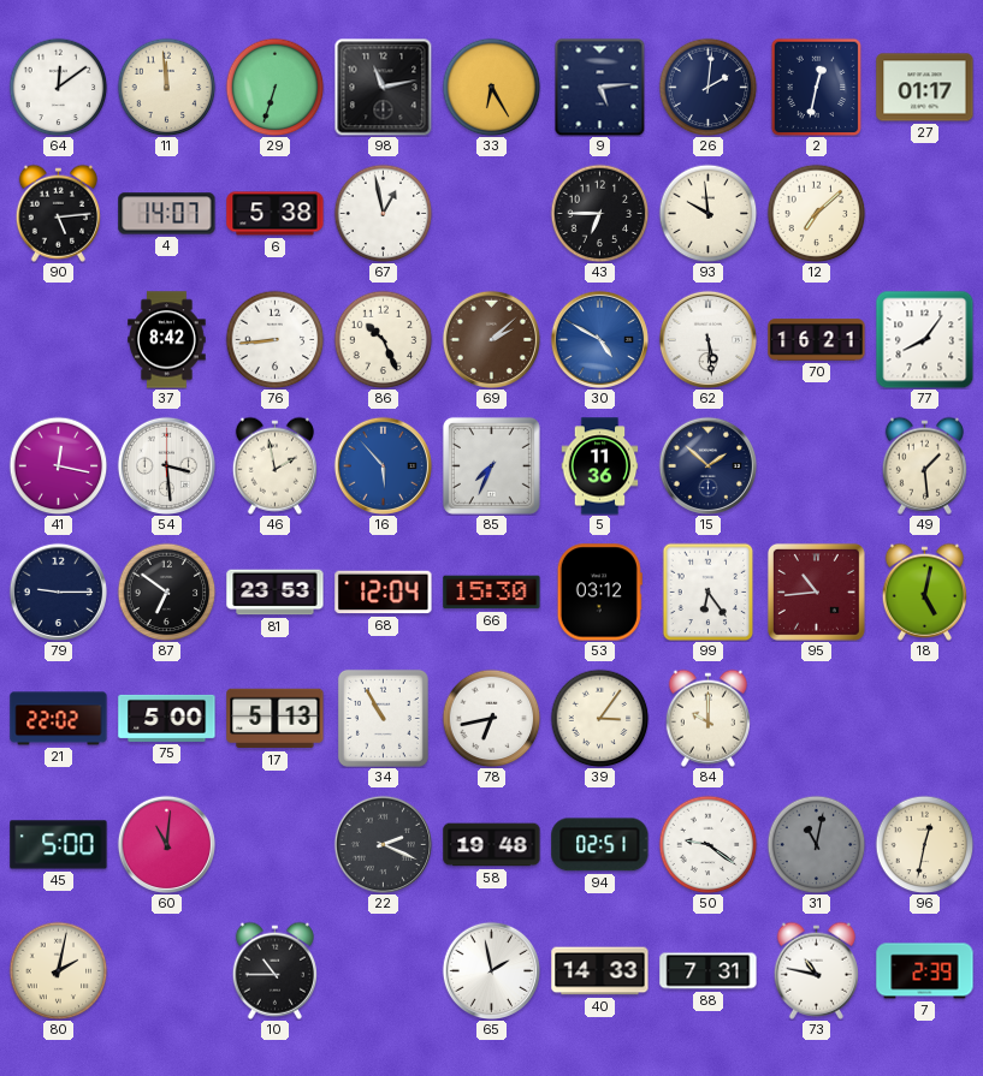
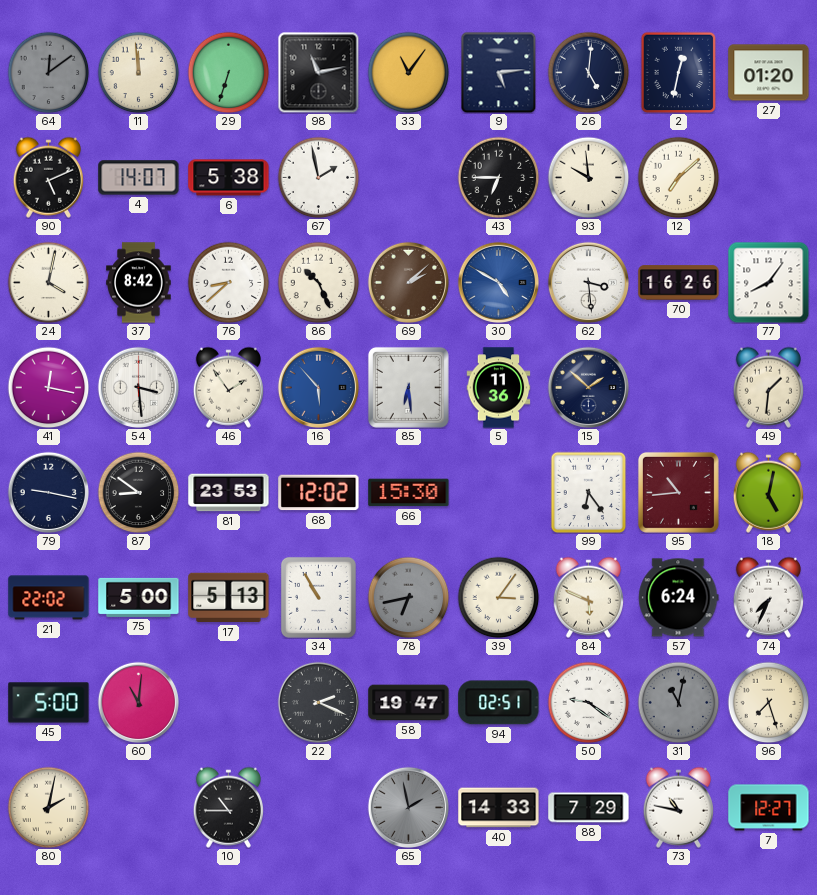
64 dial: white -> grey (48, 72)
33: 6:25 -> 11:06 (408, 72)
26: 2:01 -> 5:01 (588, 72)
27: 01:17 -> 01:20 (769, 73)
90: 5:14 -> 5:11 (48, 177)
67: 12:58 -> 1:58 (318, 177)
24: none -> 4:02 (48, 282)
76: 8:44 -> 8:38 (228, 282)
62: 5:29 -> 3:29 (588, 282)
70: 16:21 -> 16:26 (679, 283)
46: 1:58 -> 1:54 (228, 387)
85: 7:34 -> 6:29 (408, 387)
49: 1:29 -> 1:31 (768, 387)
79: 9:15 -> 9:17 (48, 492)
87: 6:51 -> 8:51 (138, 492)
68: 12:04 -> 12:02 (319, 493)
53: 03:12 -> none (599, 593)
78 dial: white -> grey (408, 597)
84: 10:00 -> 5:49 (588, 597)
57: none -> 6:24 (679, 598)
74: none -> 7:34 (768, 597)
58: 19:48 -> 19:47 (409, 703)
96: 12:32 -> 7:27 (768, 702)
65 dial: white -> grey (408, 807)
88: 7:31 -> 7:29 (589, 808)
7: 2:39 -> 12:27 (769, 808)
